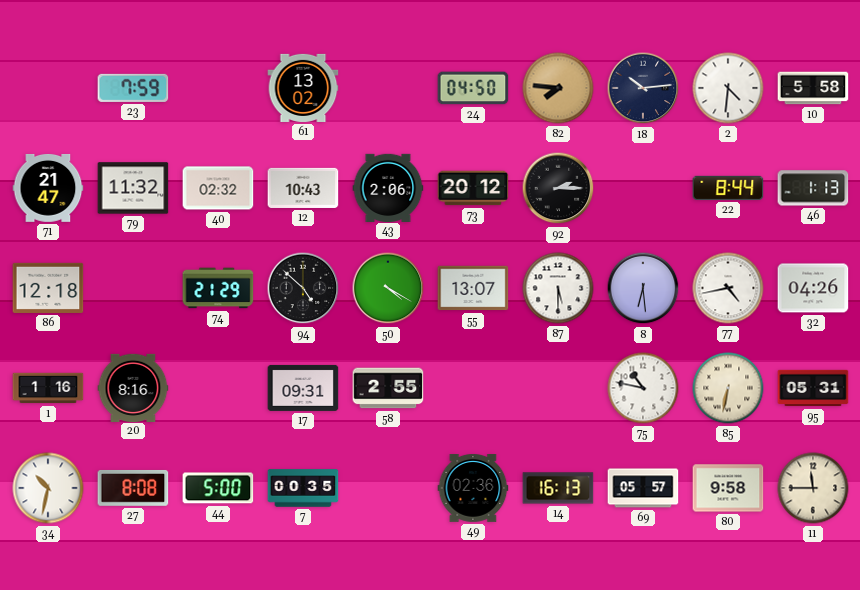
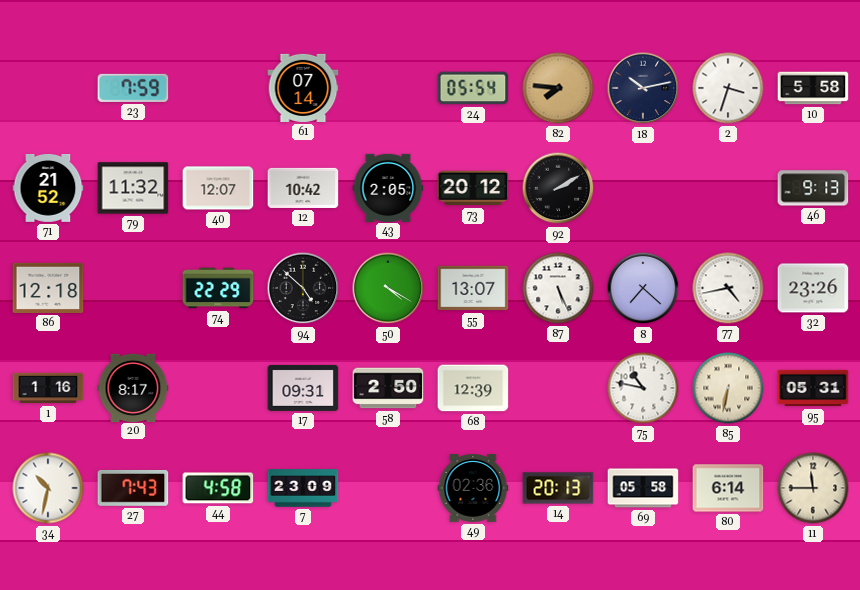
61: 13:02 -> 07:14 (303, 88)
24: 04:50 -> 05:54 (473, 88)
18: 10:14 -> 10:13 (643, 88)
2: 4:31 -> 3:33 (728, 88)
71: 21:47 -> 21:52 (48, 188)
40: 02:32 -> 12:07 (218, 188)
12: 10:43 -> 10:42 (303, 188)
43: 2:06 -> 2:05 (388, 187)
92: 2:15 -> 2:10 (558, 188)
22: 8:44 -> none (728, 188)
46: 1:13 -> 9:13 (813, 188)
74: 21:29 -> 22:29 (218, 288)
87: 5:30 -> 5:26 (558, 288)
8: 6:29 -> 7:22 (643, 288)
32: 04:26 -> 23:26 (813, 288)
20: 8:16 -> 8:17 (133, 387)
58: 2:55 -> 2:50 (388, 388)
68: none -> 12:39 (473, 388)
27: 8:08 -> 7:43 (133, 488)
44: 5:00 -> 4:58 (218, 488)
7: 00:35 -> 23:09 (303, 488)
14: 16:13 -> 20:13 (558, 488)
69: 05:57 -> 05:58 (643, 488)
80: 9:58 -> 6:14 (728, 488)
